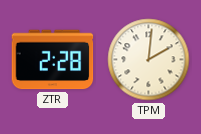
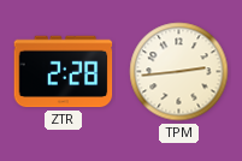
TPM: 2:01 -> 2:44 (179, 72)
